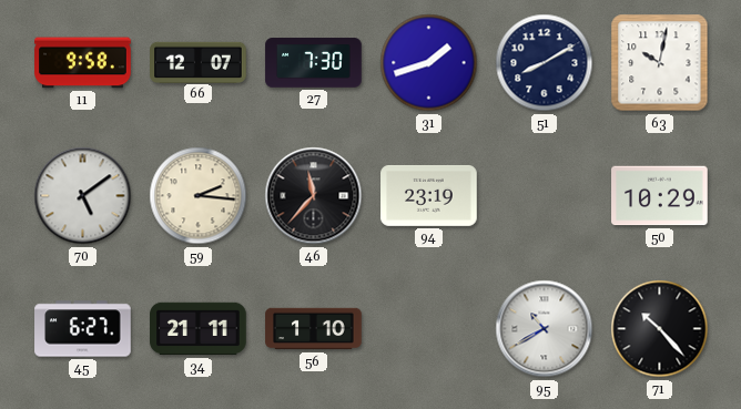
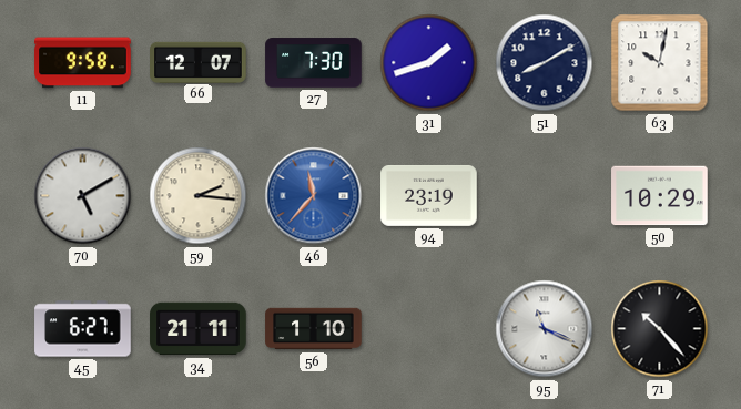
70: 5:09 -> 5:10 (83, 196)
46 dial: black -> blue (314, 196)
95: 10:40 -> 11:19 (545, 329)
